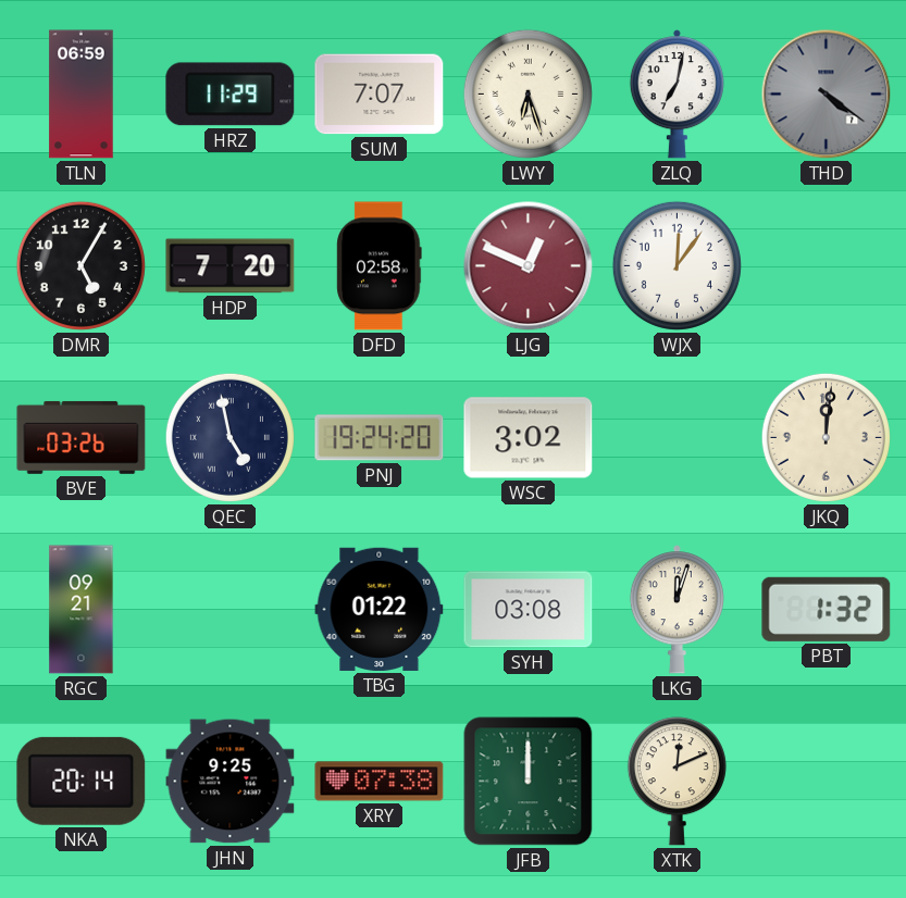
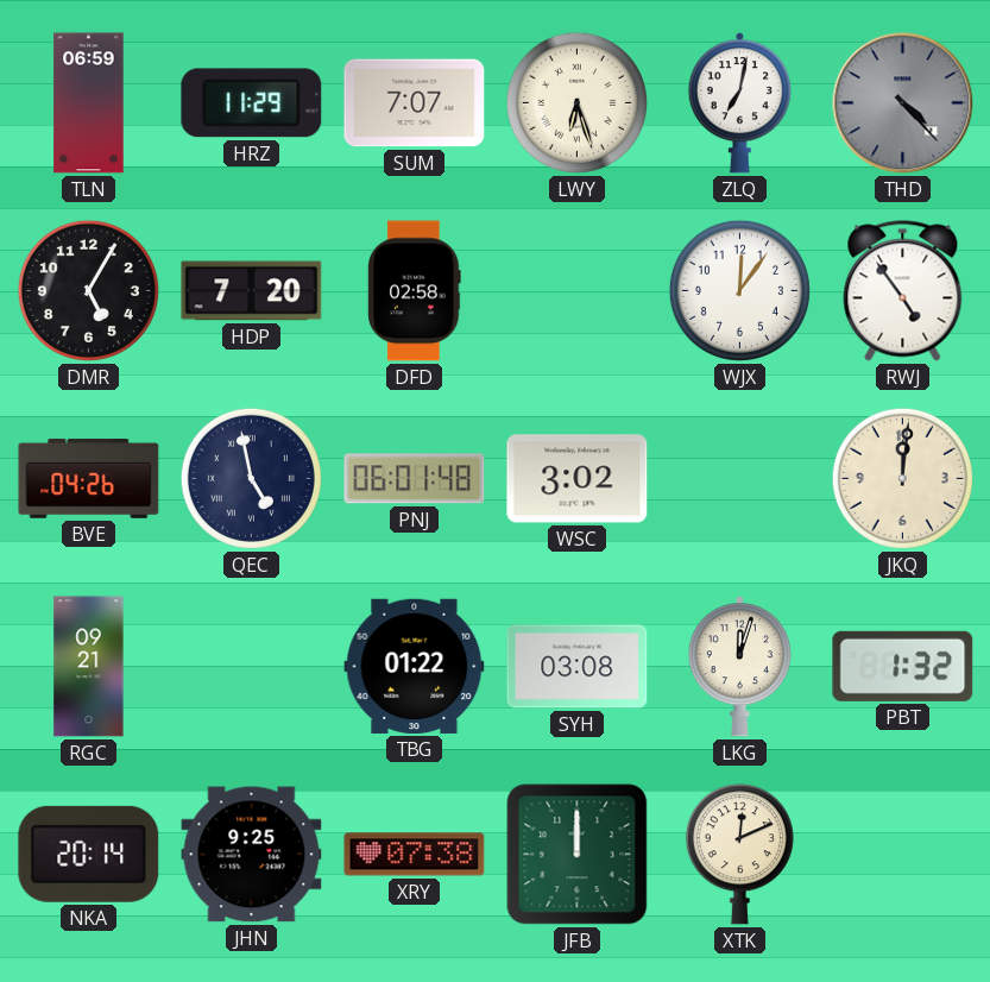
THD: 4:21 -> 4:23 (903, 103)
LJG: 12:49 -> none (529, 266)
RWJ: none -> 4:54 (903, 291)
BVE: 03:26 -> 04:26 (89, 478)
PNJ: 19:24 -> 06:01 (415, 479)
